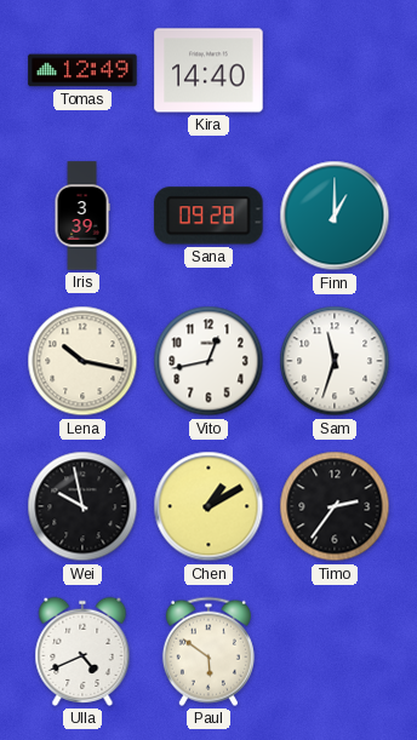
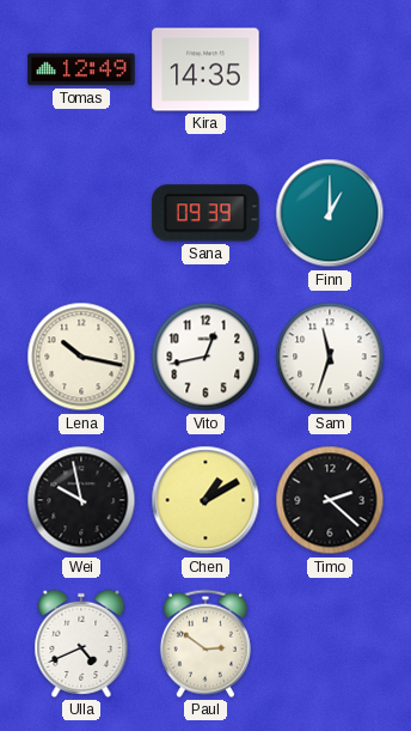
Kira: 14:40 -> 14:35 (205, 69)
Iris: 3:39 -> none (82, 216)
Sana: 09:28 -> 09:39 (205, 213)
Timo: 2:36 -> 2:22 (330, 500)
Paul: 5:51 -> 2:51 (205, 644)
